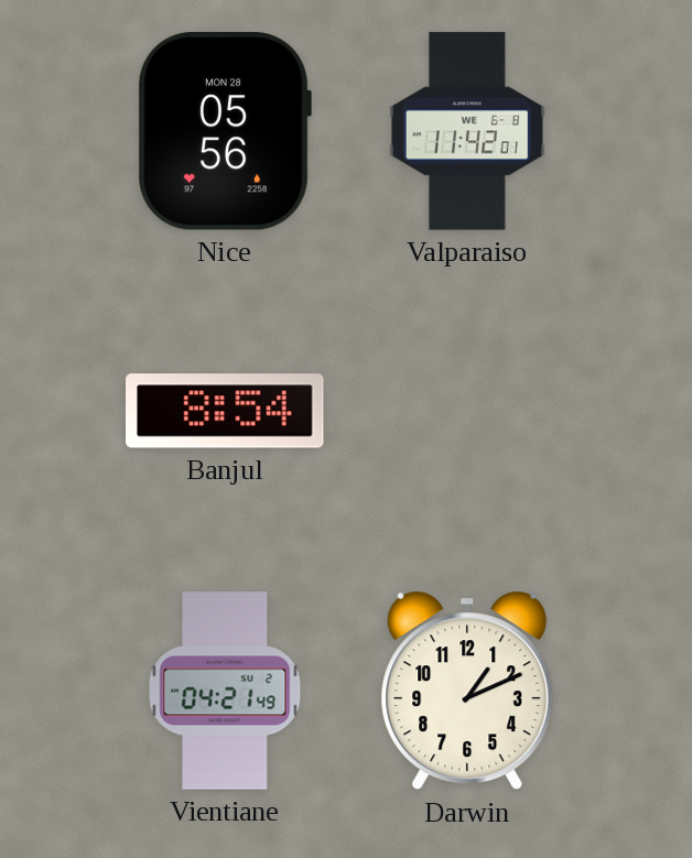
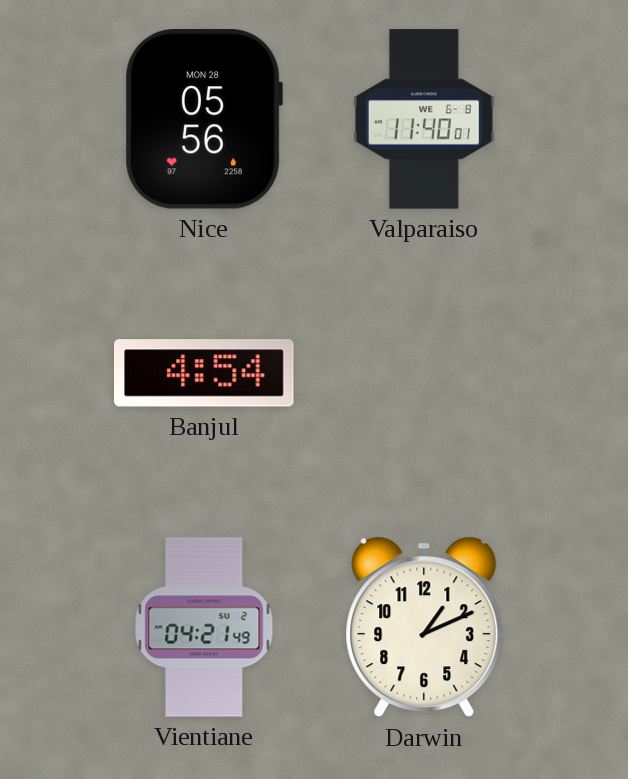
Valparaiso: 11:42 -> 11:40 (424, 119)
Banjul: 8:54 -> 4:54 (204, 373)
